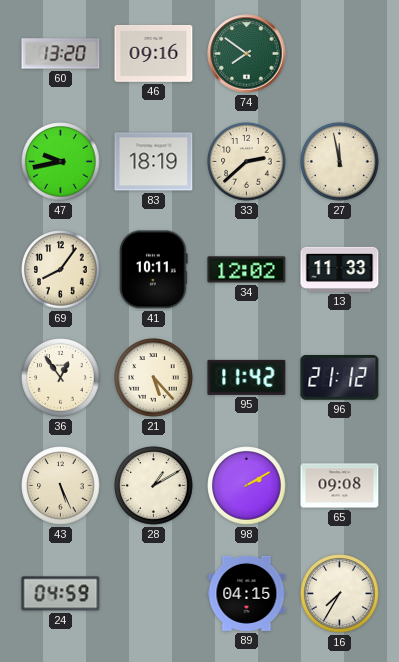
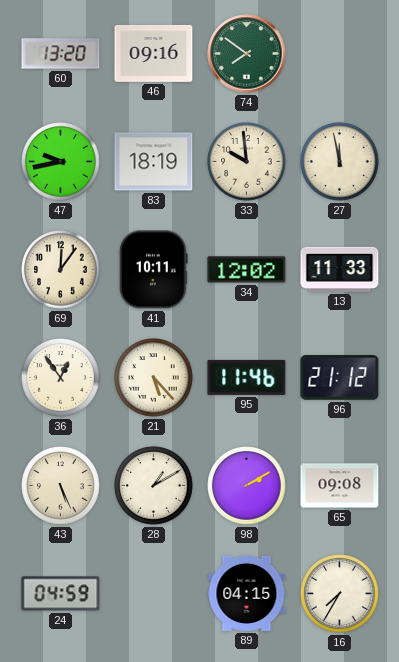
33: 2:38 -> 9:59 (247, 162)
69: 8:06 -> 12:06 (61, 270)
95: 11:42 -> 11:46 (247, 377)
